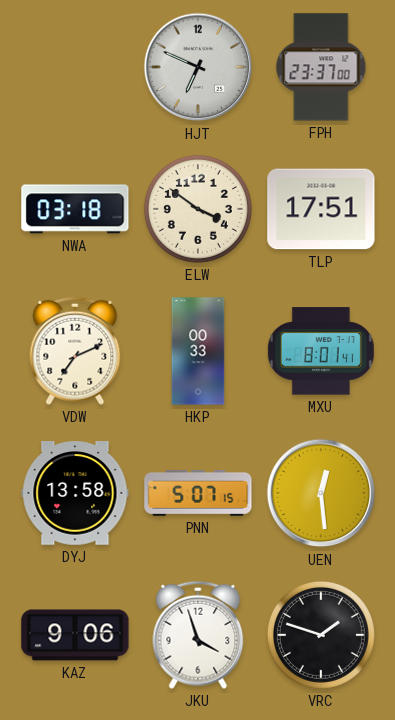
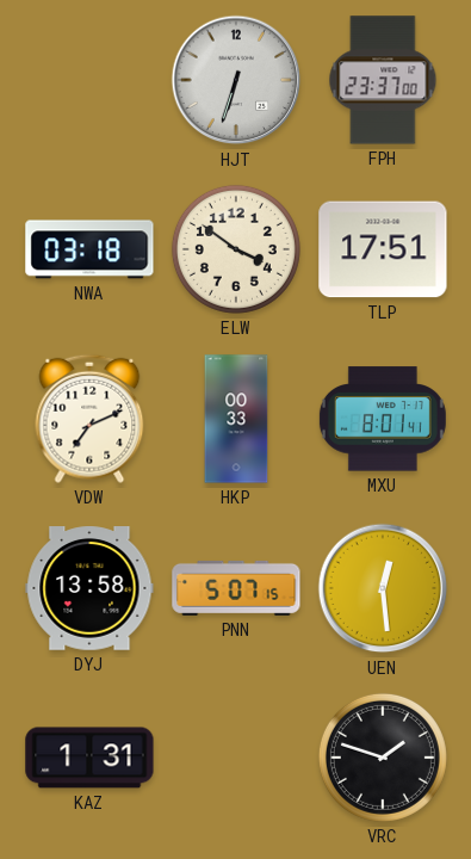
HJT: 6:49 -> 6:33 (236, 80)
KAZ: 9:06 -> 1:31 (89, 758)
JKU: 3:57 -> none (198, 635)
